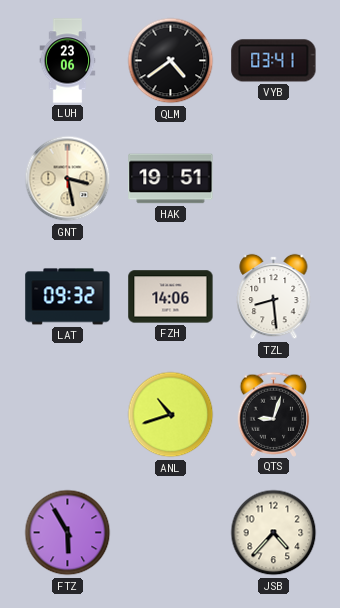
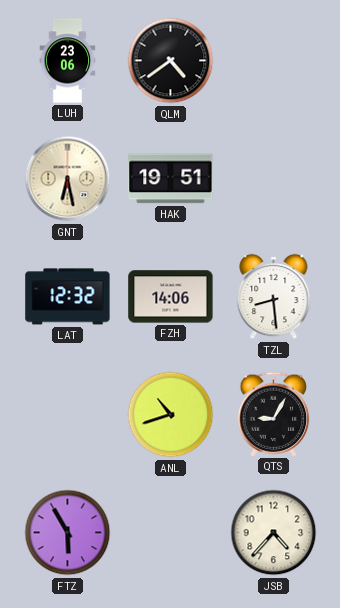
VYB: 03:41 -> none (274, 61)
GNT: 3:28 -> 6:28 (68, 179)
LAT: 09:32 -> 12:32 (68, 297)
QTS: 9:03 -> 9:05 (274, 414)
